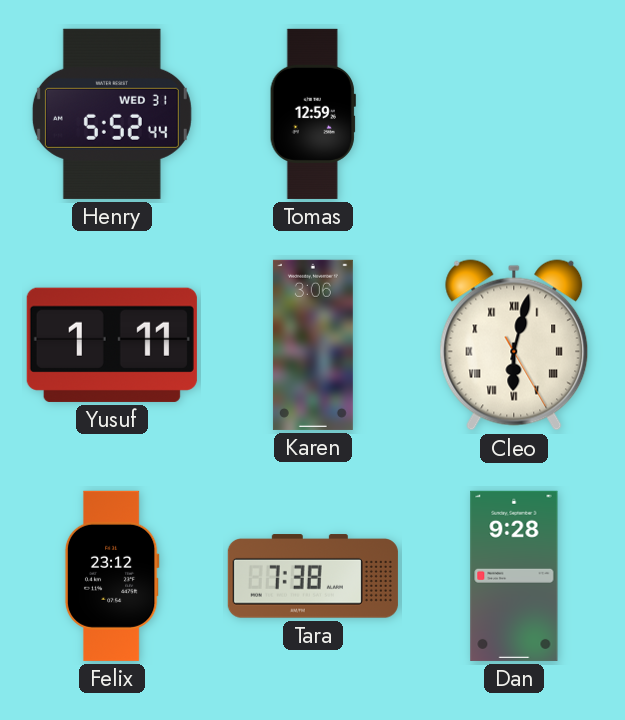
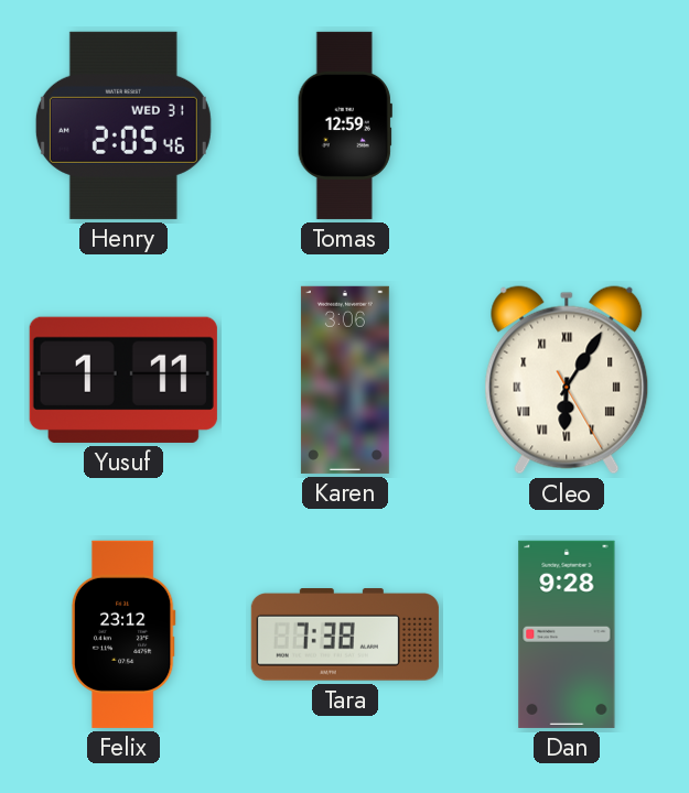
Henry: 5:52 -> 2:05 (123, 126)
Cleo: 6:02 -> 6:05 (567, 380)
